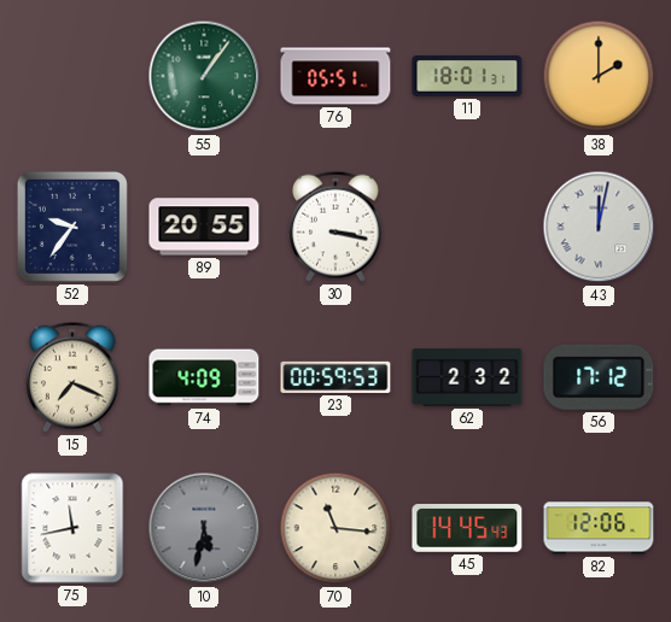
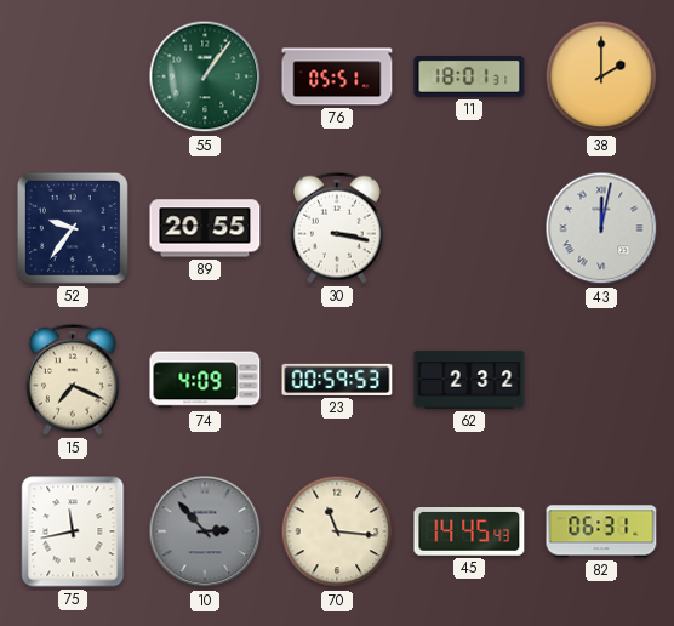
56: 17:12 -> none (599, 377)
10: 5:32 -> 2:53 (205, 531)
82: 12:06 -> 06:31 (601, 531)
